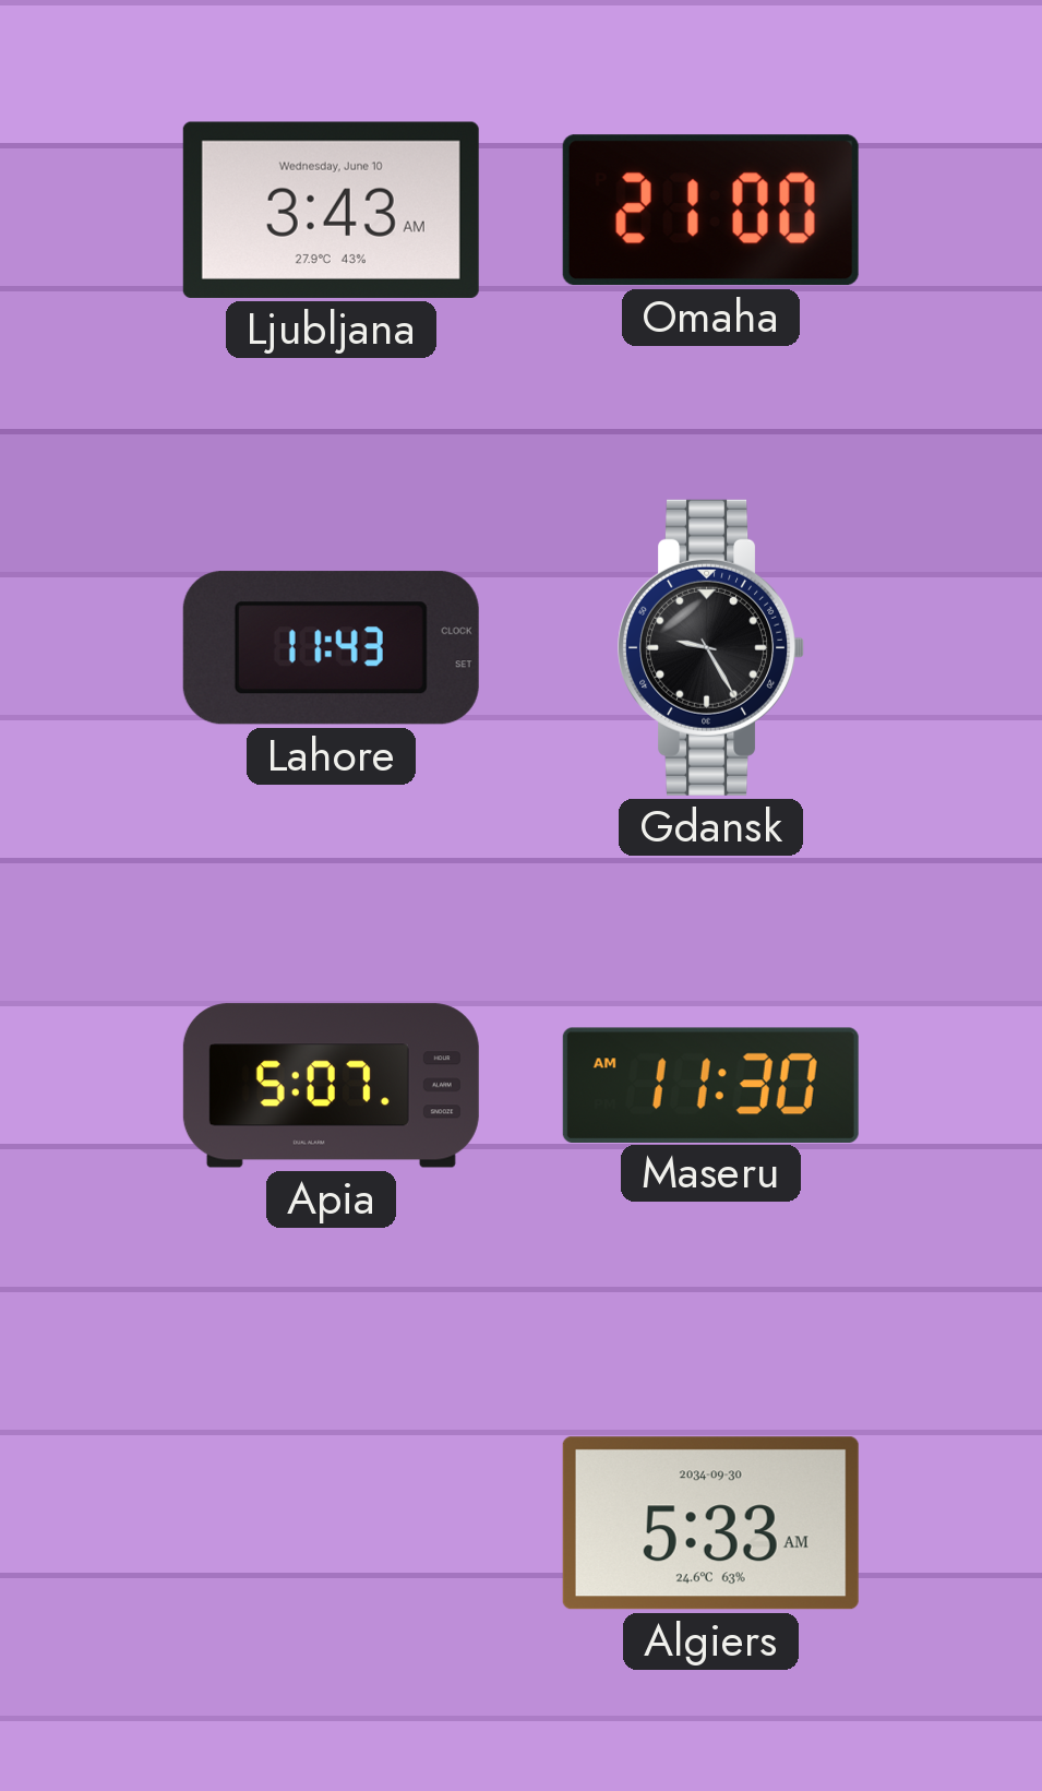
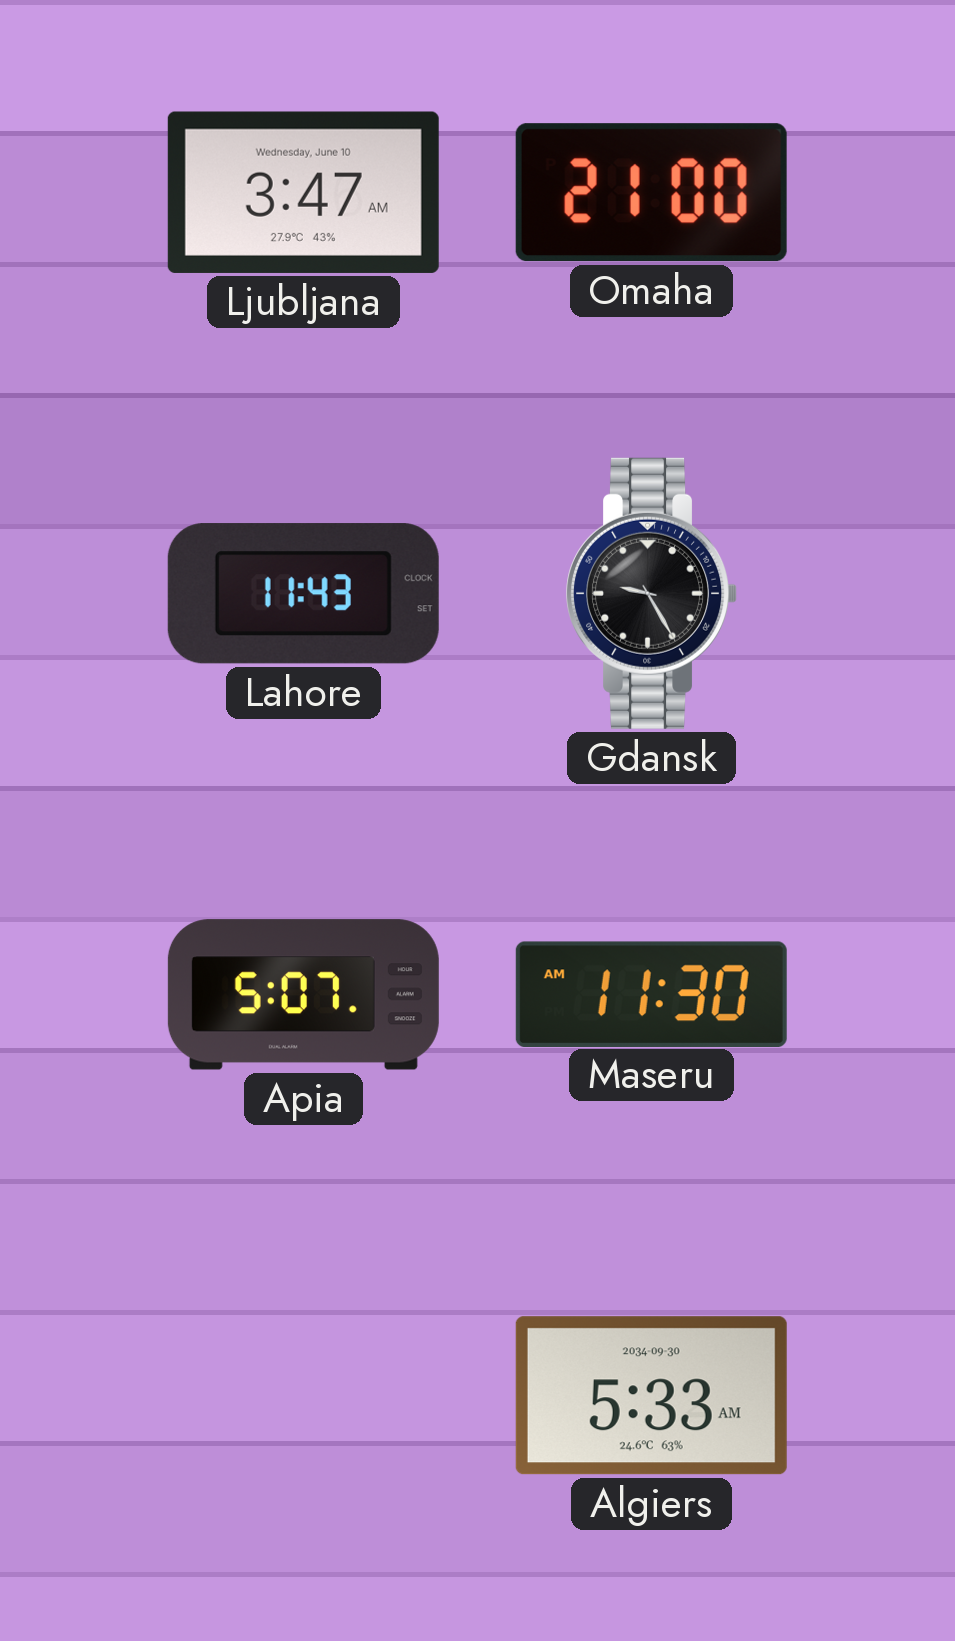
Ljubljana: 3:43 -> 3:47 (303, 192)
